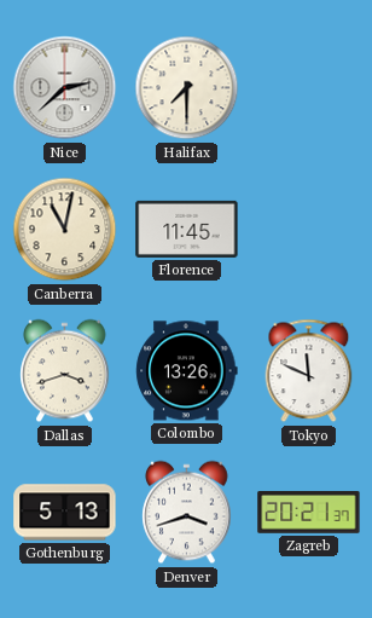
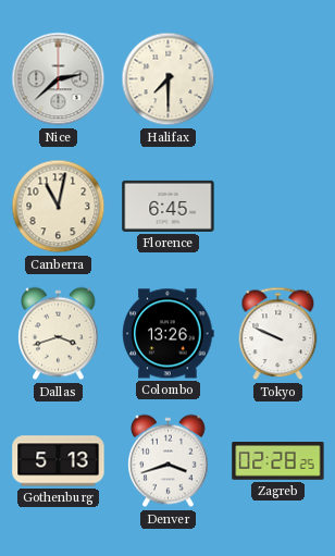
Florence: 11:45 -> 6:45 (169, 206)
Tokyo: 11:49 -> 9:49 (278, 334)
Zagreb: 20:21 -> 02:28 (278, 461)
